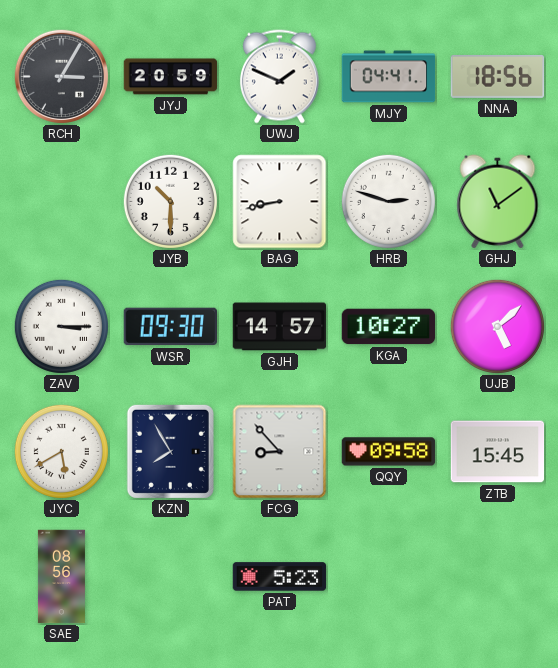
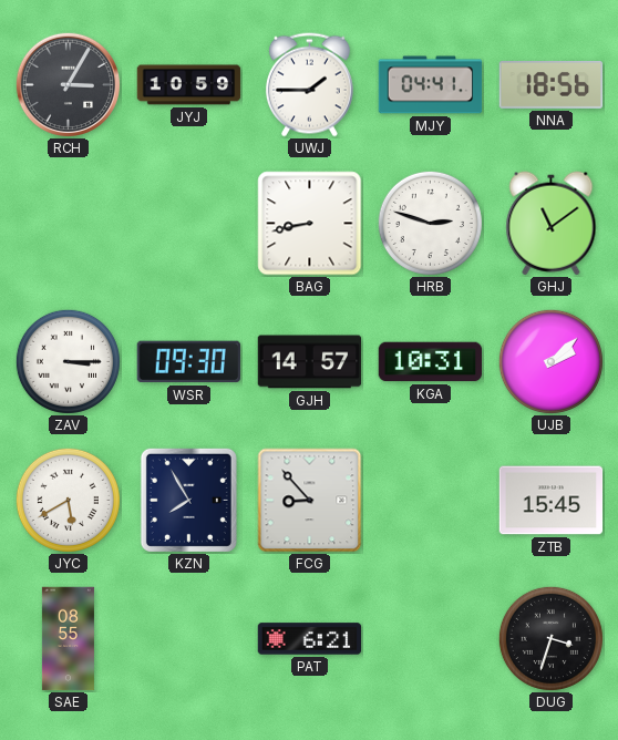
JYJ: 20:59 -> 10:59 (189, 85)
UWJ: 1:49 -> 1:45 (309, 85)
JYB: 10:30 -> none (170, 201)
KGA: 10:27 -> 10:31 (431, 362)
UJB: 5:08 -> 2:08 (550, 361)
QQY: 09:58 -> none (389, 452)
SAE: 08:56 -> 08:55 (68, 639)
PAT: 5:23 -> 6:21 (310, 639)
DUG: none -> 3:33 (550, 638)
